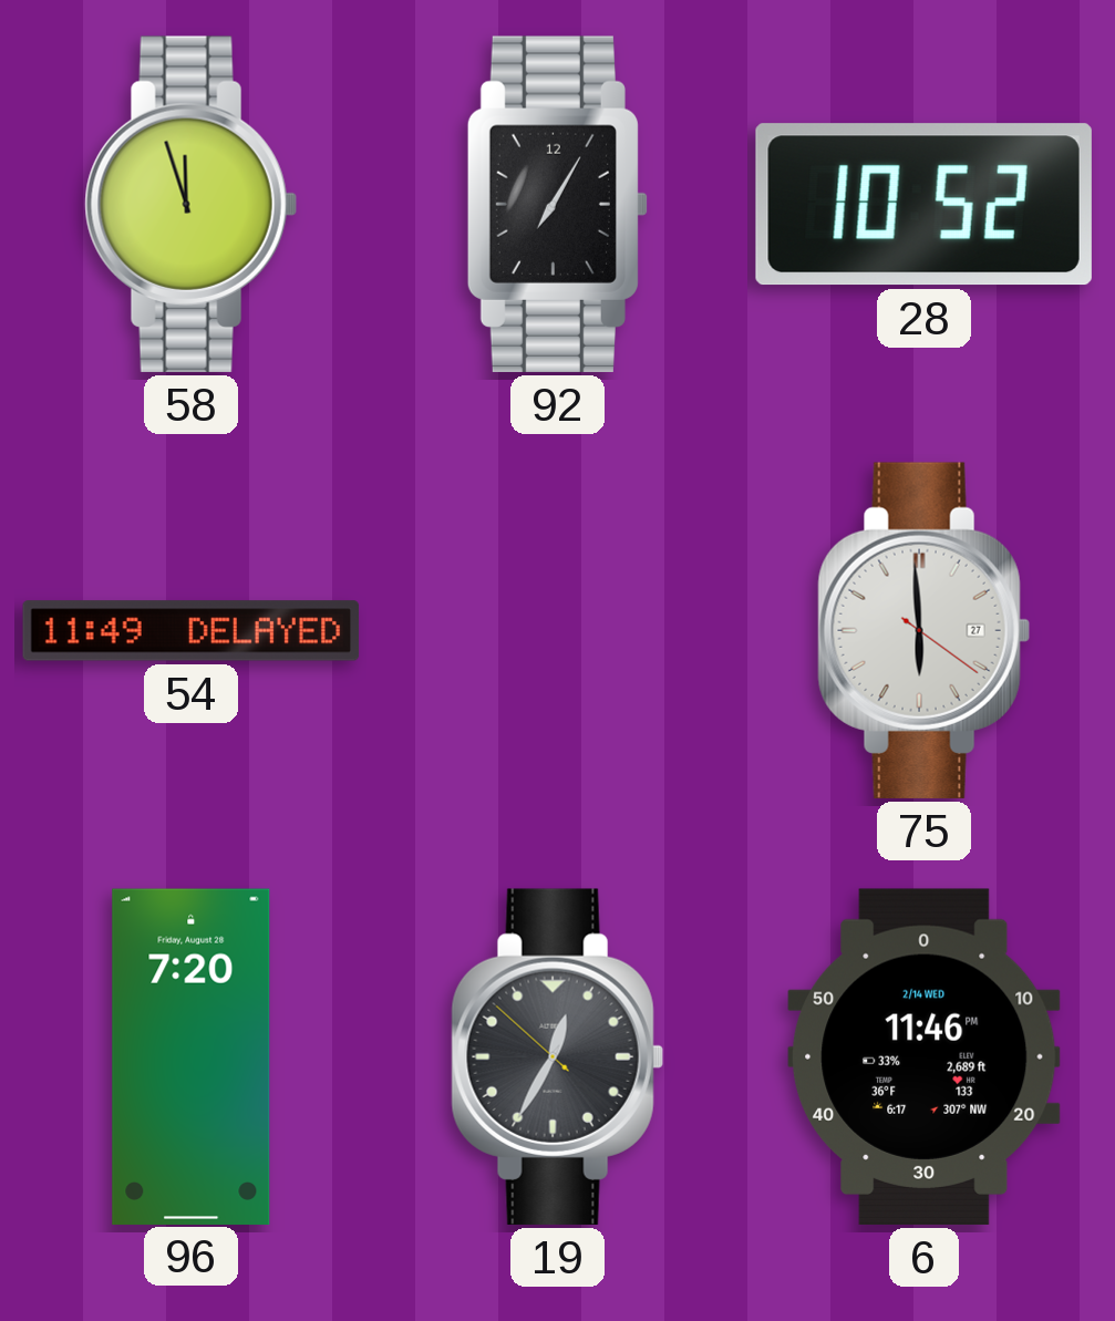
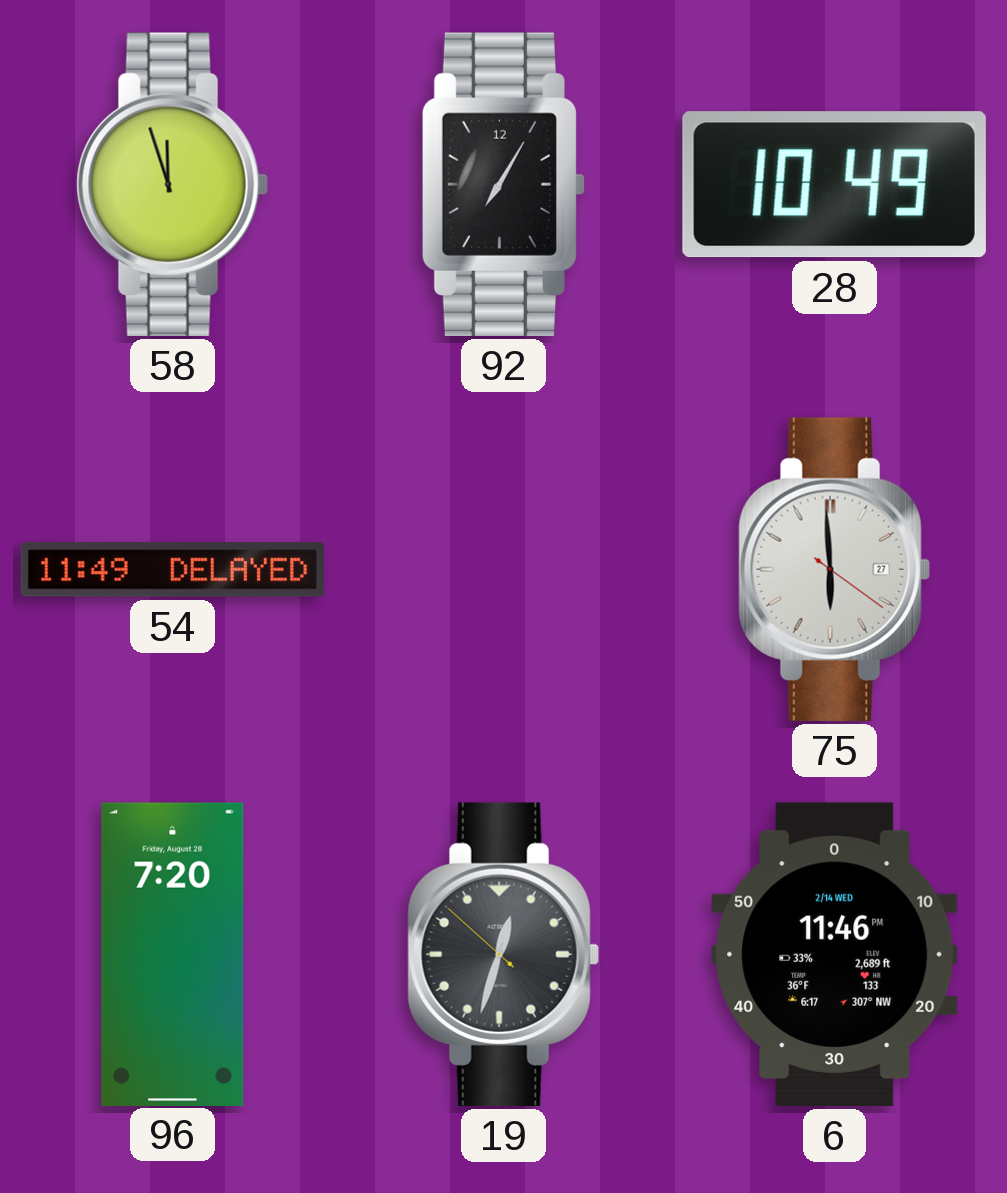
28: 10:52 -> 10:49 (834, 185)
19: 12:34 -> 12:32 (503, 954)
